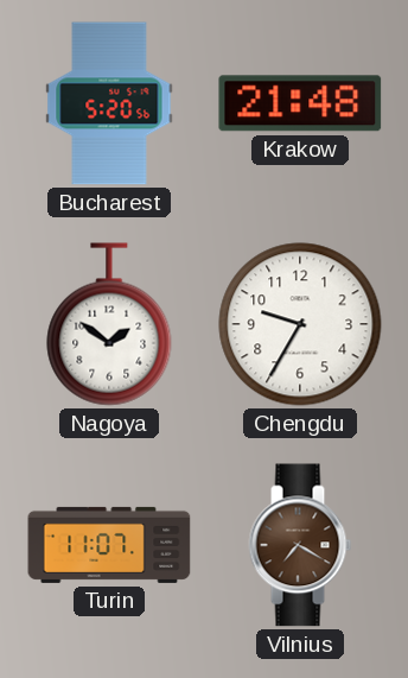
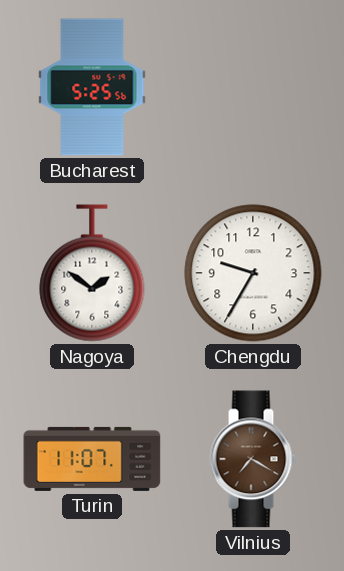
Bucharest: 5:20 -> 5:25 (92, 87)
Krakow: 21:48 -> none (300, 103)
